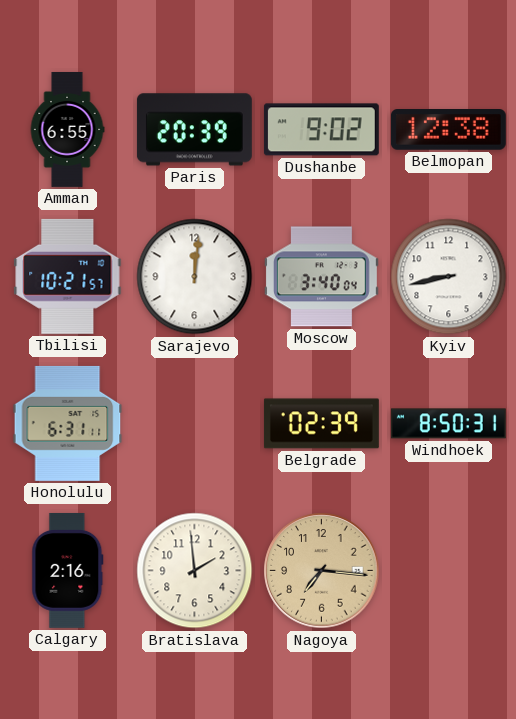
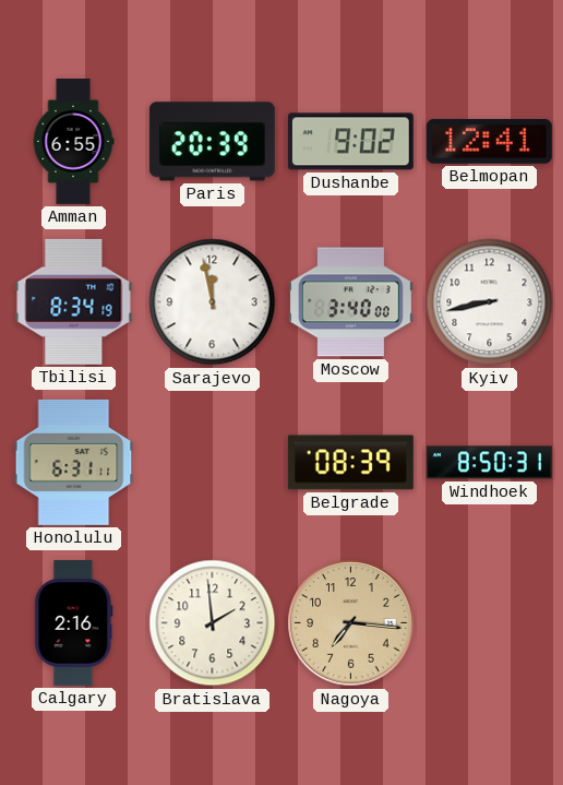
Belmopan: 12:38 -> 12:41 (489, 142)
Tbilisi: 10:21 -> 8:34 (74, 301)
Sarajevo: 12:01 -> 11:58 (213, 302)
Moscow: 3:40:04 -> 3:40:00 (350, 302)
Belgrade: 02:39 -> 08:39 (350, 463)
